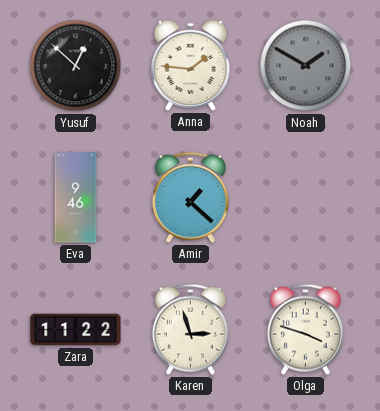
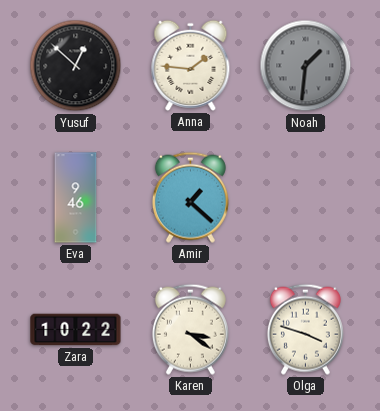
Noah: 1:50 -> 1:31 (306, 66)
Zara: 11:22 -> 10:22 (76, 330)
Karen: 2:57 -> 3:21 (190, 329)
